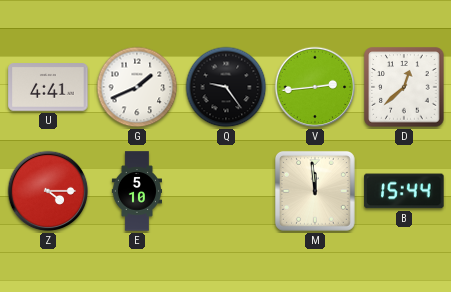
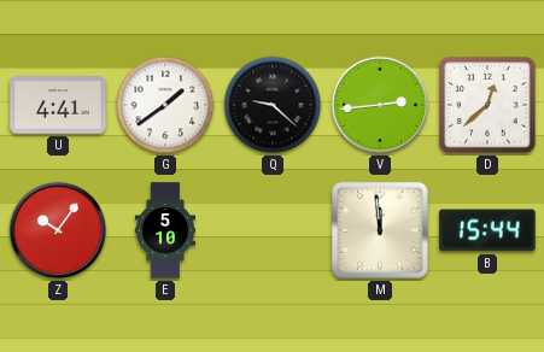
G: 1:41 -> 1:39 (165, 105)
Q: 9:24 -> 9:22 (273, 105)
Z: 4:15 -> 10:06 (58, 230)
